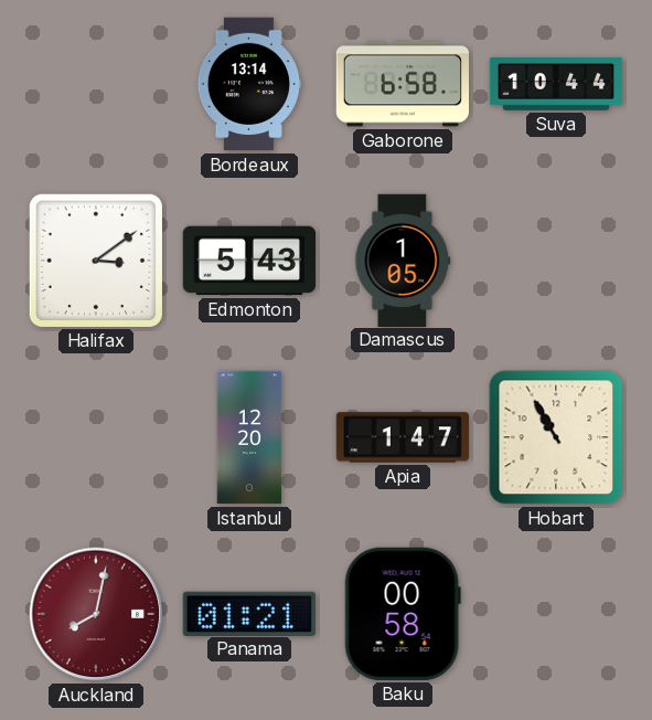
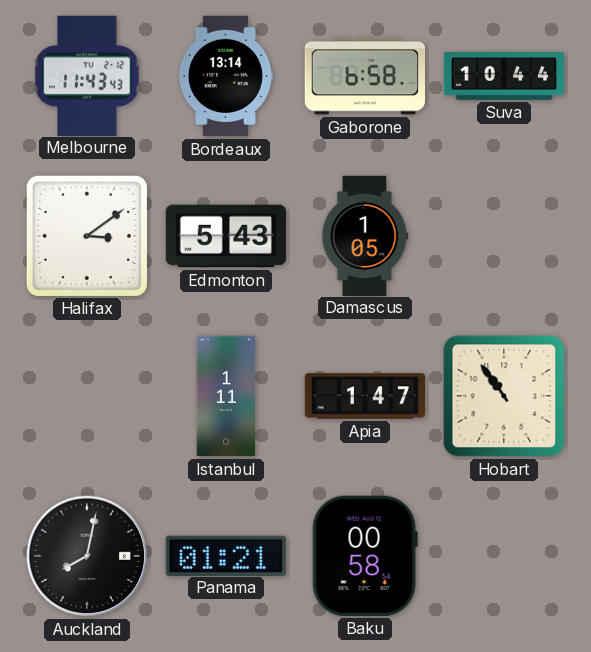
Melbourne: none -> 11:43 (87, 75)
Istanbul: 12:20 -> 1:11 (226, 396)
Hobart: 10:55 -> 10:54 (504, 396)
Auckland dial: burgundy -> black (87, 556)
